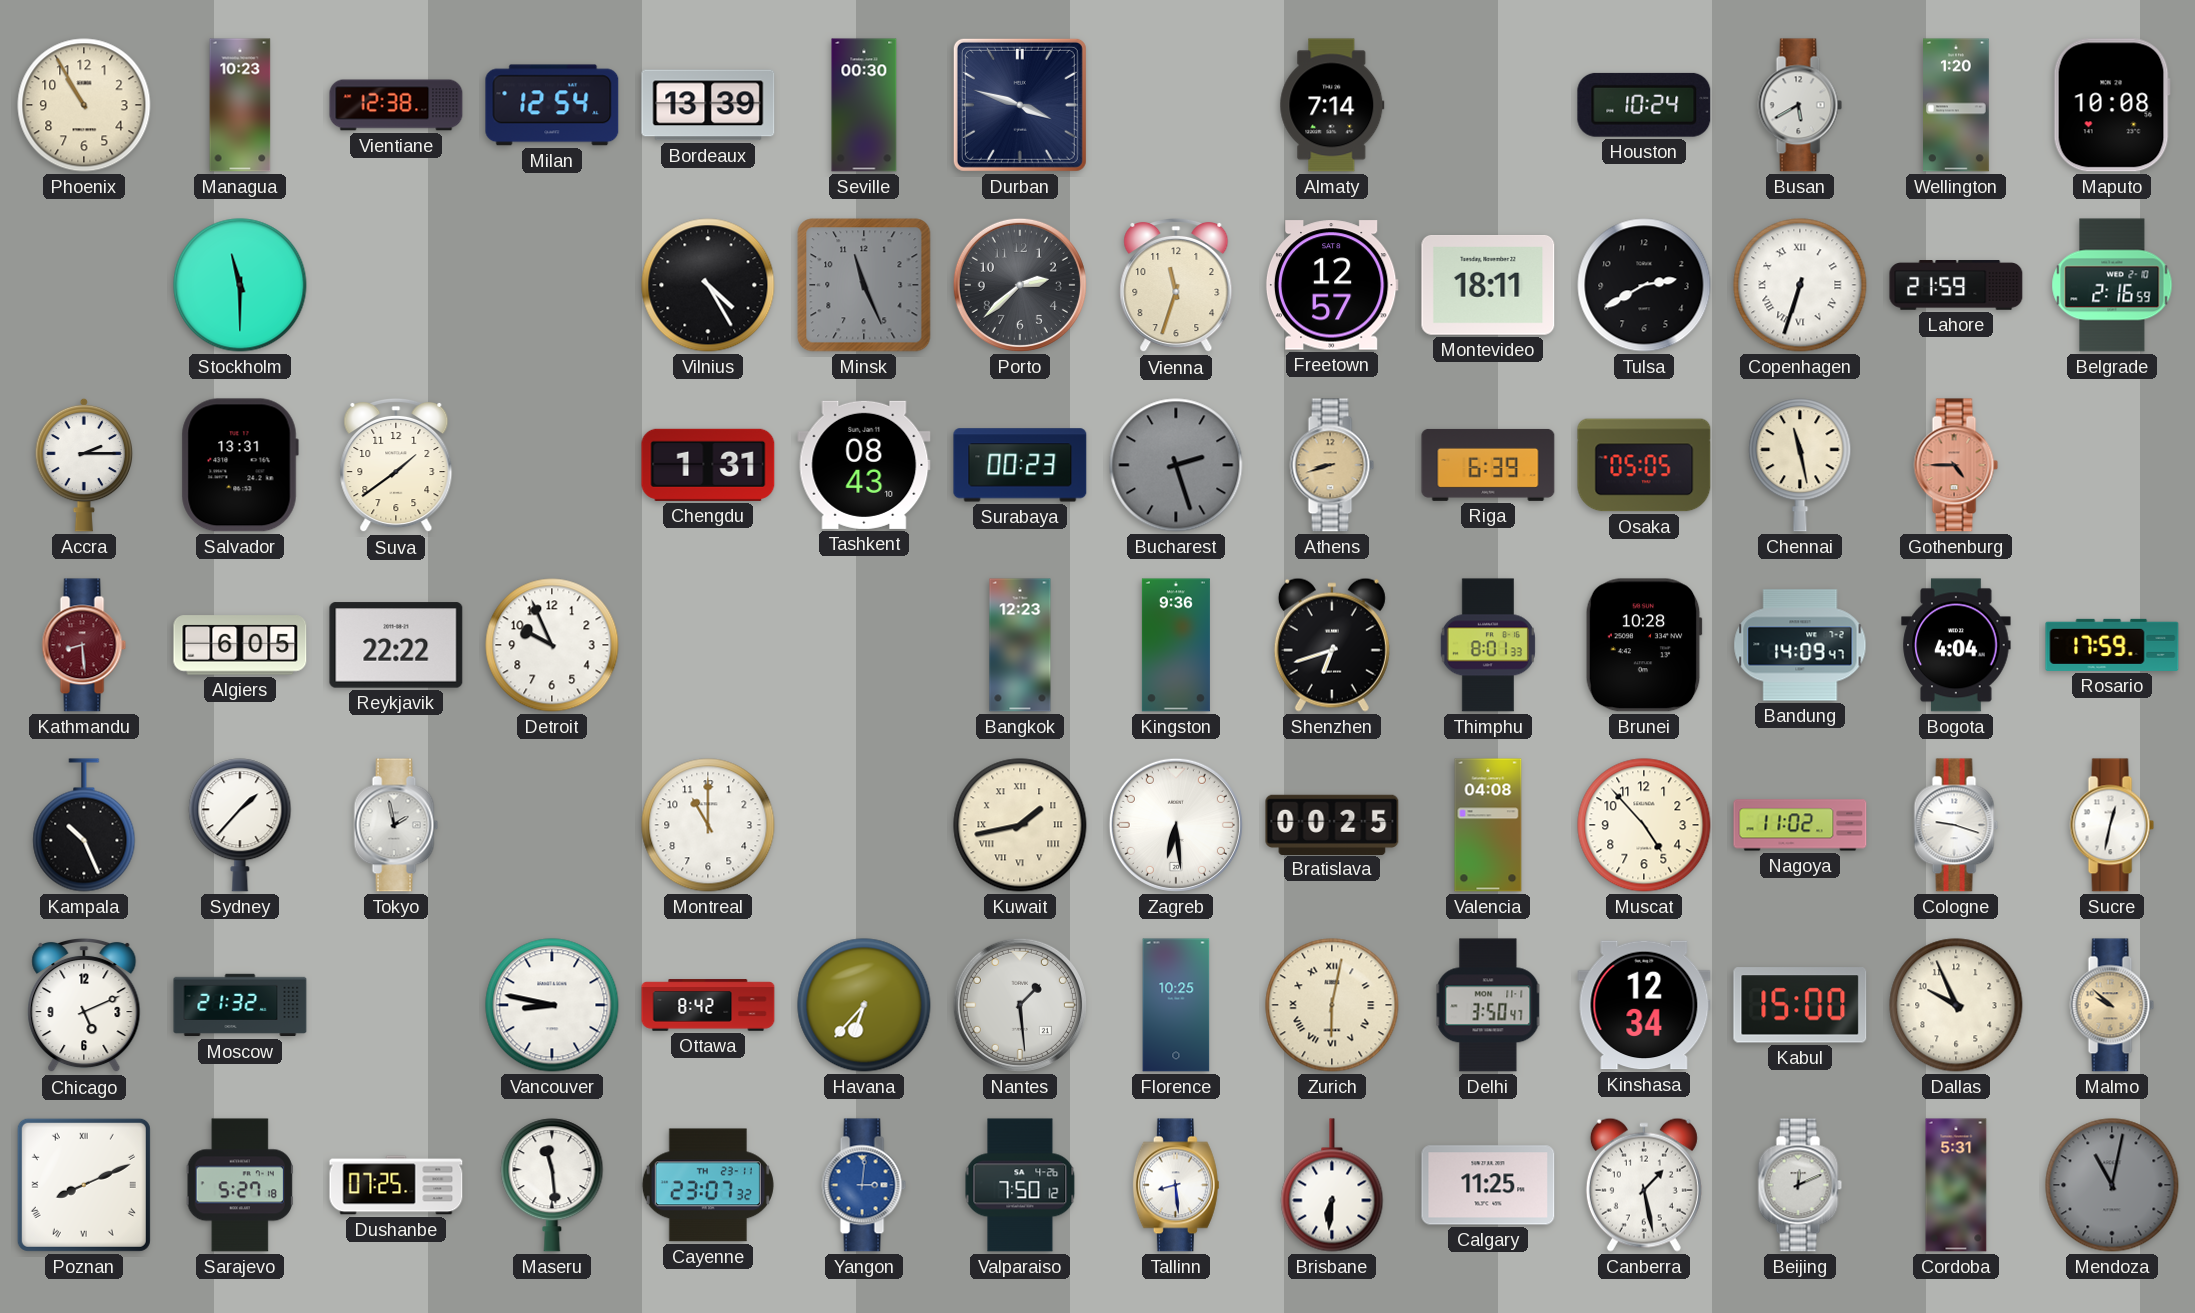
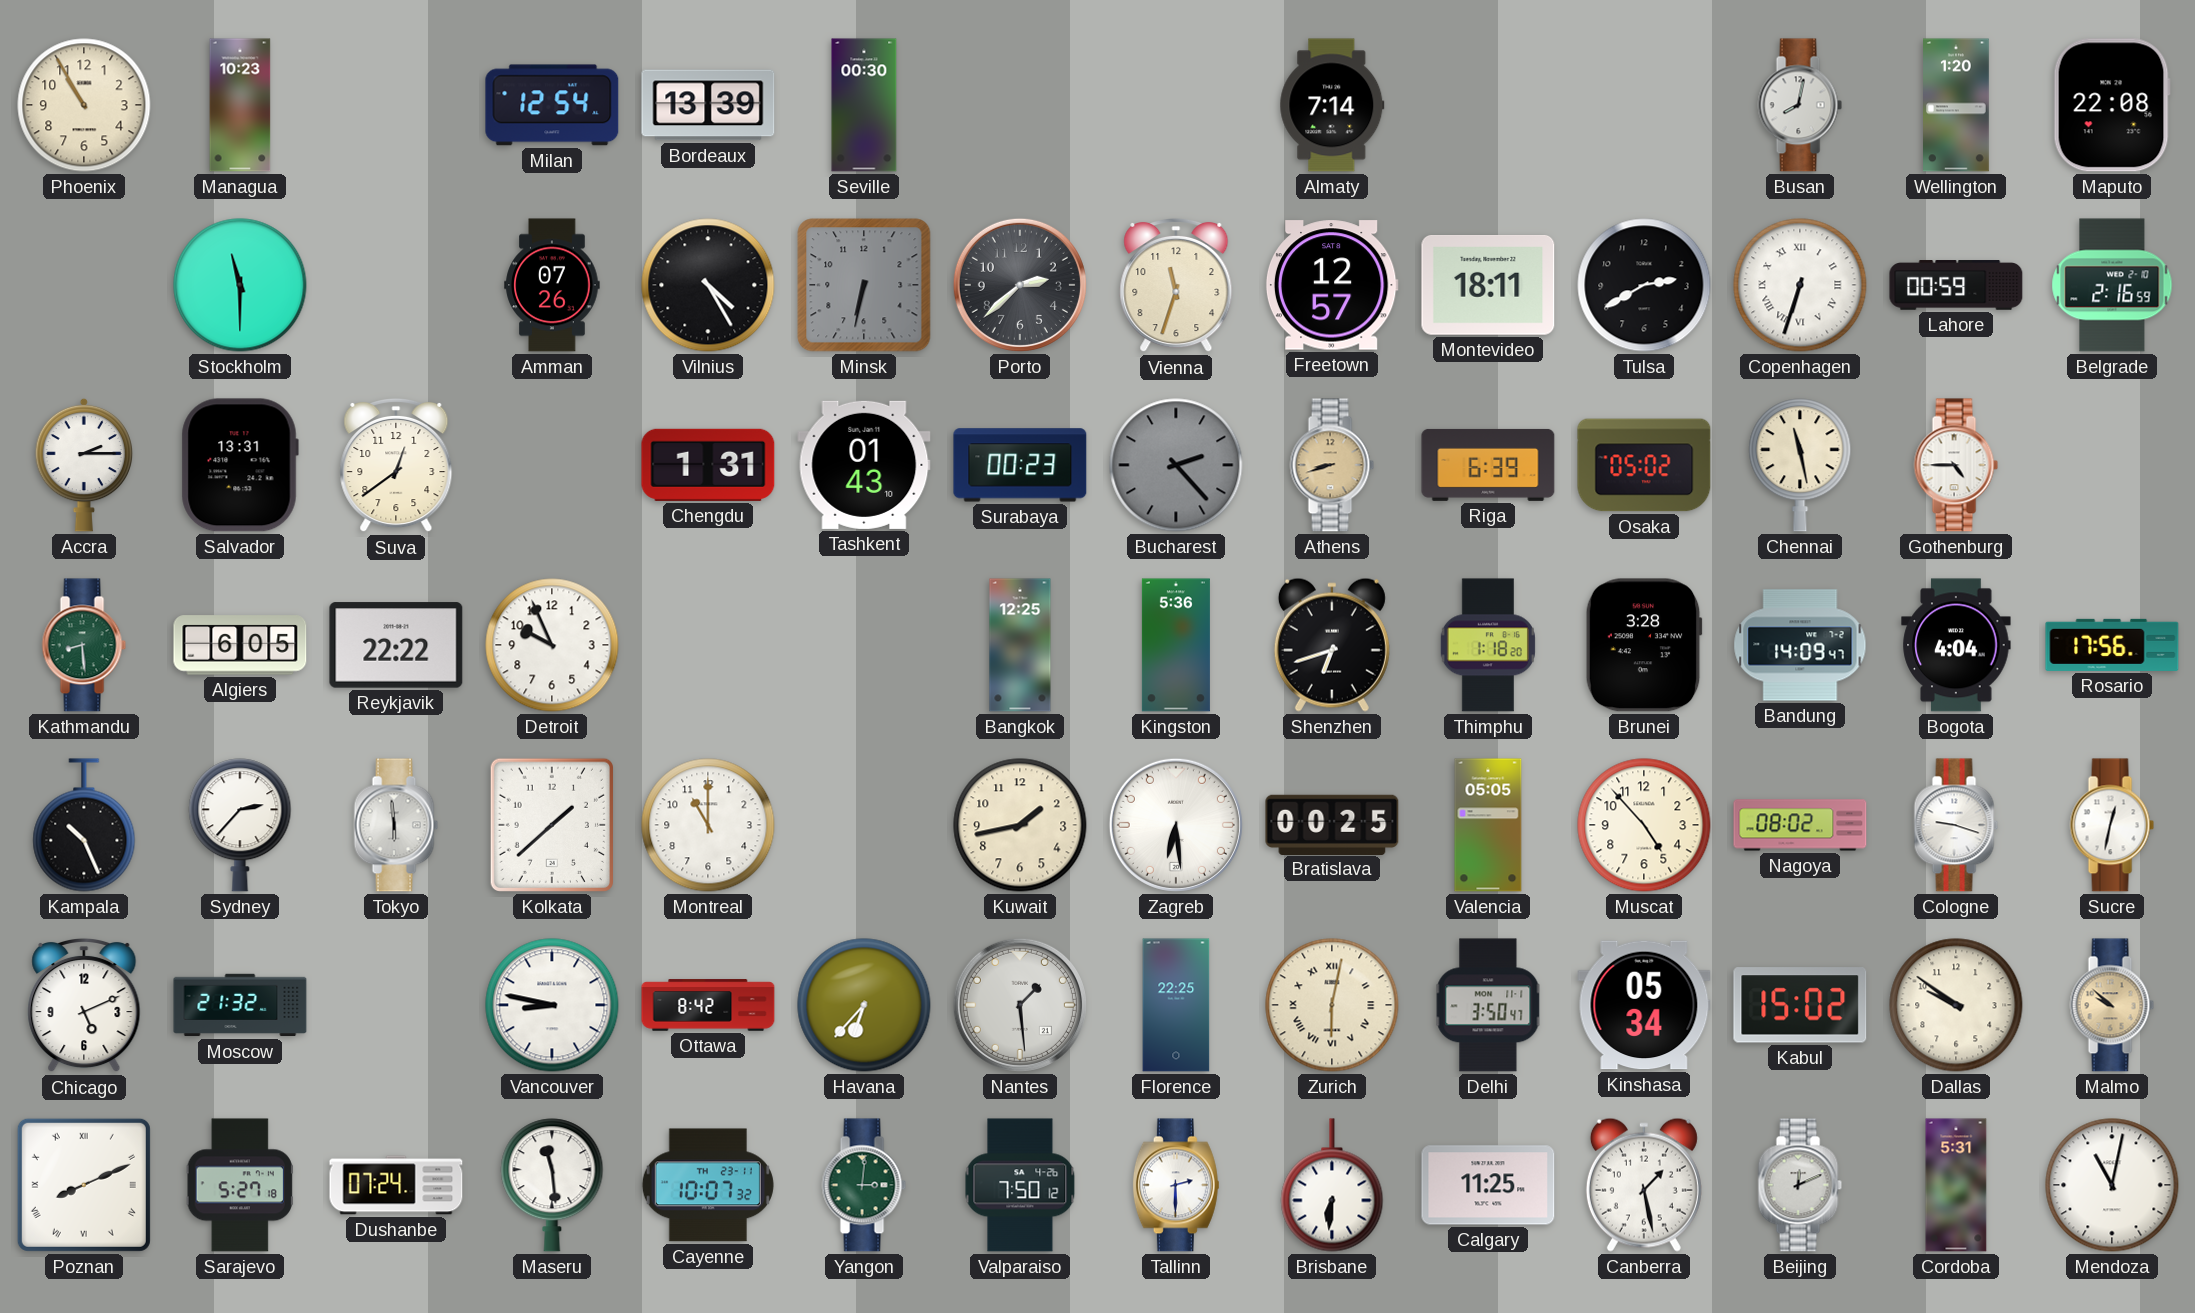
Vientiane: 12:38 -> none (396, 105)
Durban: 3:48 -> none (1020, 105)
Houston: 10:24 -> none (1644, 105)
Busan: 5:40 -> 8:02 (1800, 105)
Maputo: 10:08 -> 22:08 (2112, 105)
Amman: none -> 07:26 (552, 285)
Minsk: 11:26 -> 6:32 (864, 285)
Lahore: 21:59 -> 00:59 (1956, 285)
Suva: 1:39 -> 12:39 (396, 465)
Tashkent: 08:43 -> 01:43 (864, 465)
Bucharest: 2:27 -> 2:23 (1176, 465)
Osaka: 05:05 -> 05:02 (1644, 465)
Gothenburg dial: salmon -> white (1956, 465)
Kathmandu dial: burgundy -> green (84, 645)
Bangkok: 12:23 -> 12:25 (1020, 645)
Kingston: 9:36 -> 5:36 (1176, 645)
Thimphu: 8:01 -> 1:18 (1488, 645)
Brunei: 10:28 -> 3:28 (1644, 645)
Rosario: 17:59 -> 17:56 (2112, 645)
Sydney: 1:37 -> 2:37 (240, 825)
Tokyo: 1:58 -> 5:59 (396, 825)
Kolkata: none -> 1:38 (552, 825)
Kuwait numerals: Roman -> Arabic (1020, 825)
Valencia: 04:08 -> 05:05 (1488, 825)
Nagoya: 11:02 -> 08:02 (1800, 825)
Florence: 10:25 -> 22:25 (1176, 1005)
Kinshasa: 12:34 -> 05:34 (1644, 1005)
Kabul: 15:00 -> 15:02 (1800, 1005)
Dallas: 9:56 -> 9:51 (1956, 1005)
Dushanbe: 07:25 -> 07:24 (396, 1185)
Cayenne: 23:07 -> 10:07 (708, 1185)
Yangon dial: blue -> green (864, 1185)
Tallinn: 8:29 -> 2:30 (1176, 1185)
Mendoza dial: grey -> white (2112, 1185)
